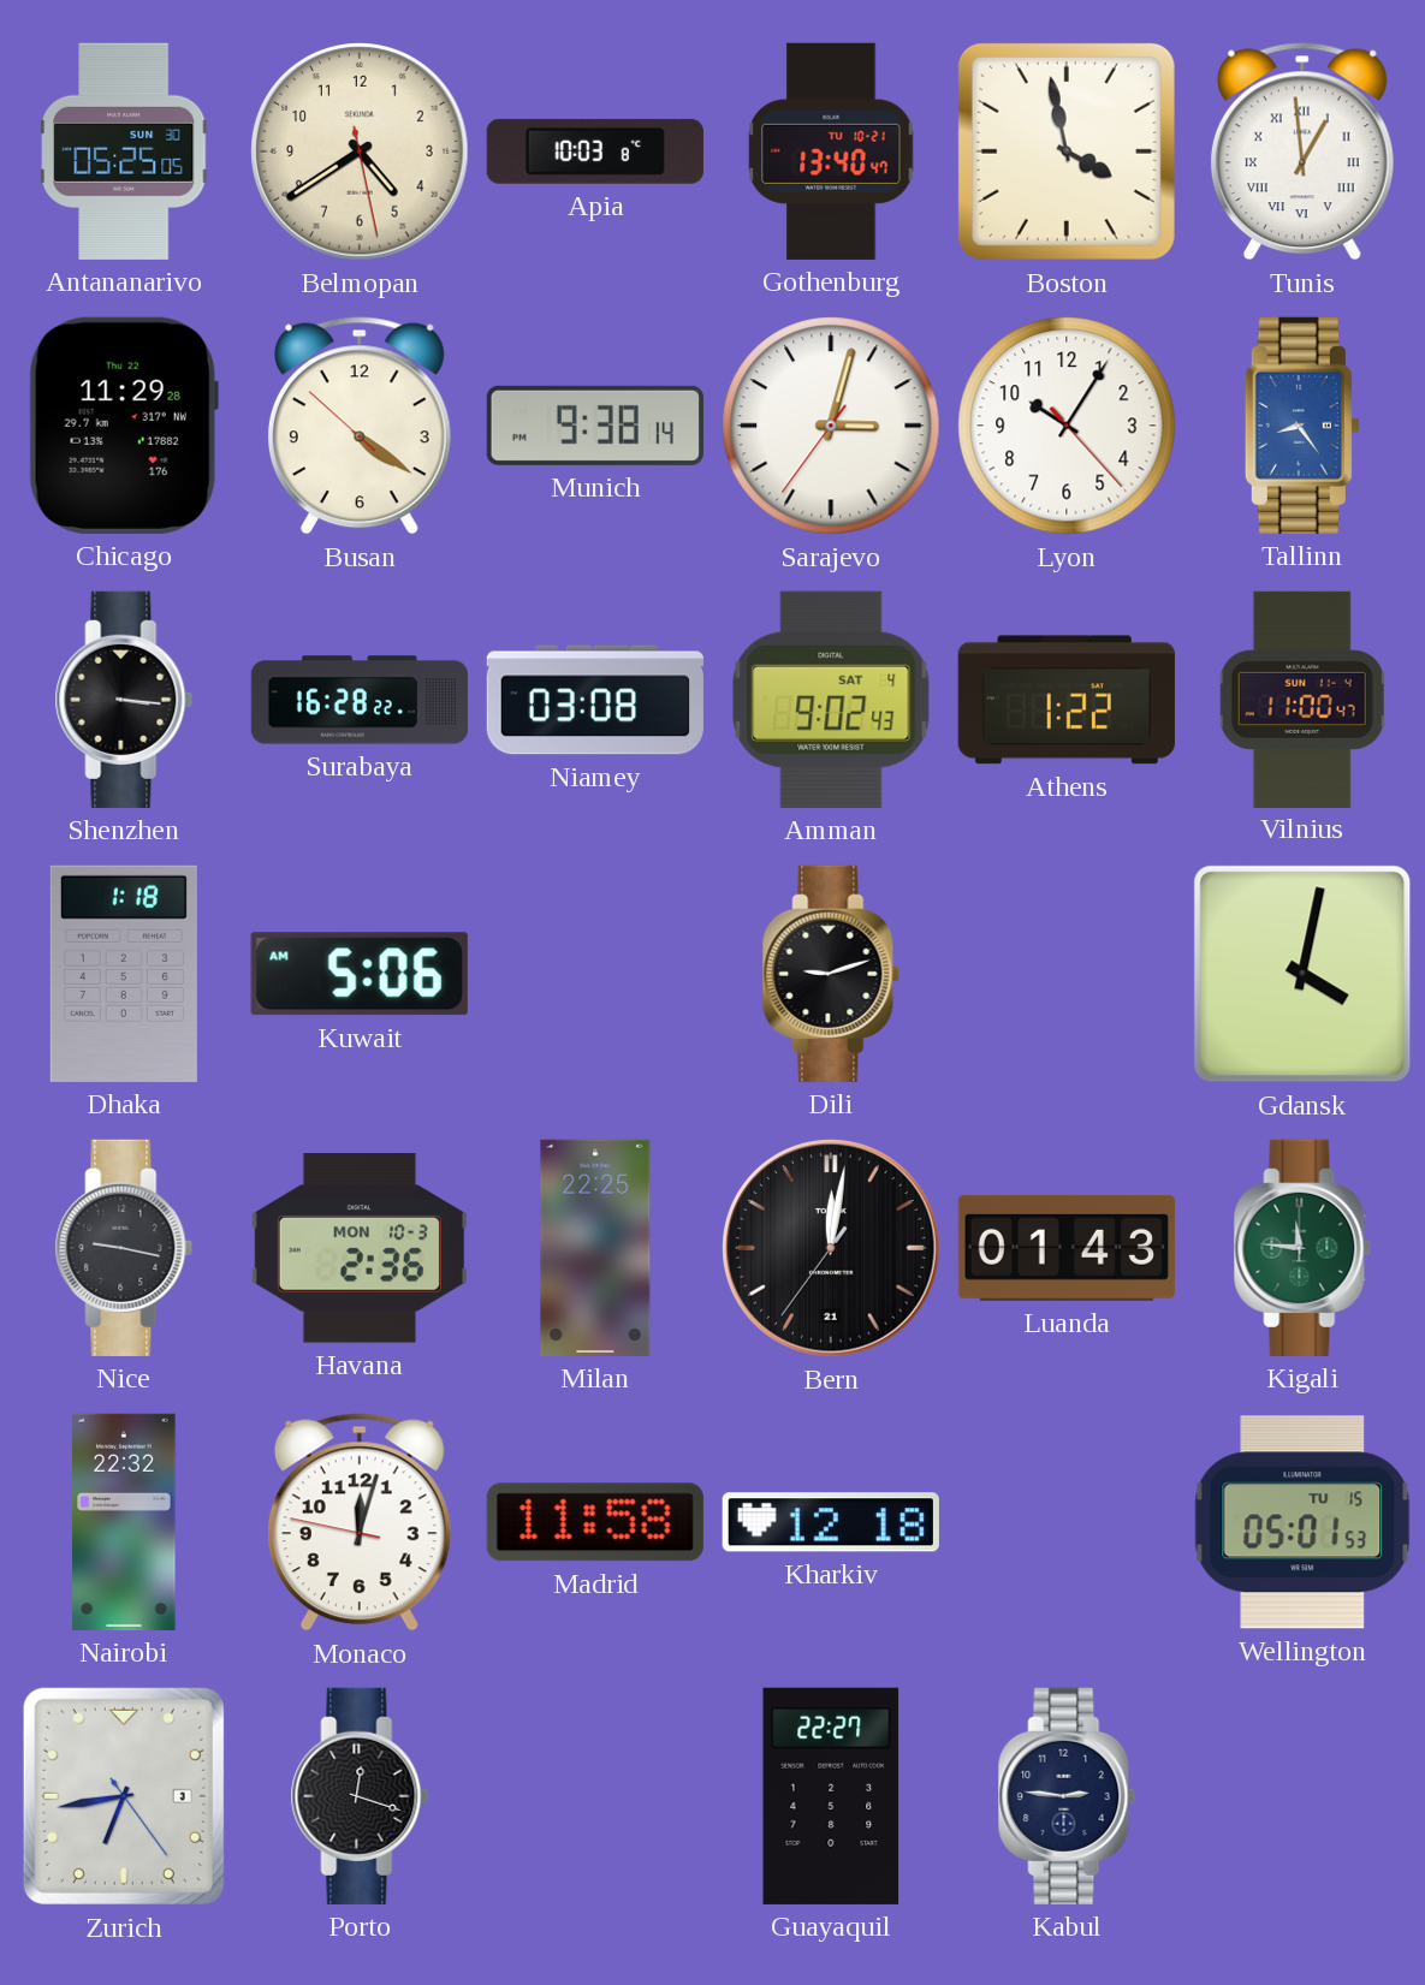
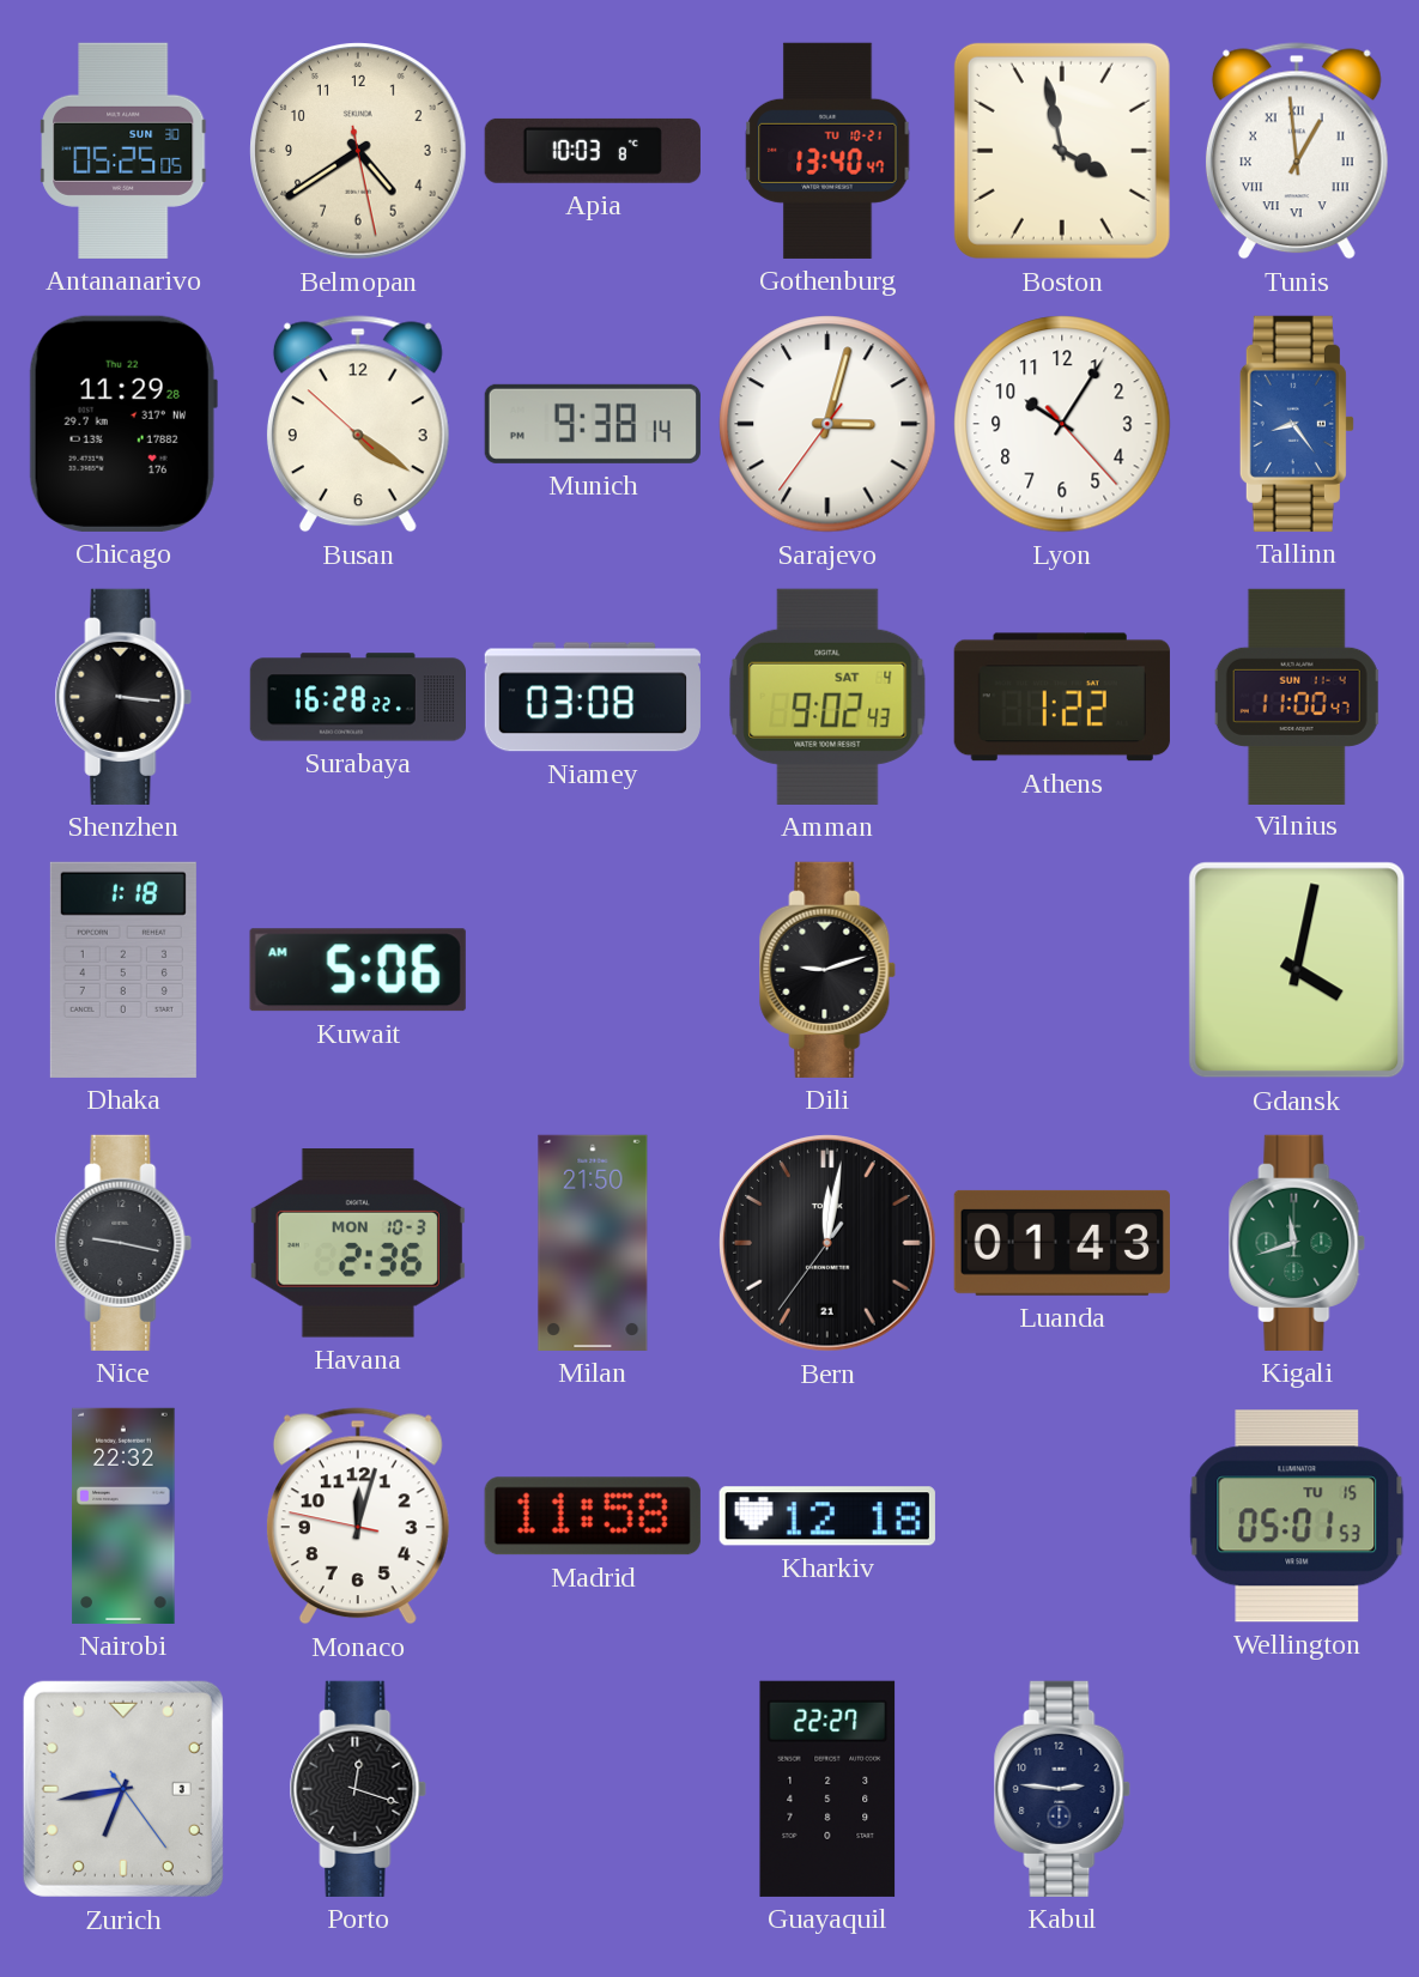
Milan: 22:25 -> 21:50 (593, 1243)
Kigali: 11:46 -> 11:42 (1297, 1243)
